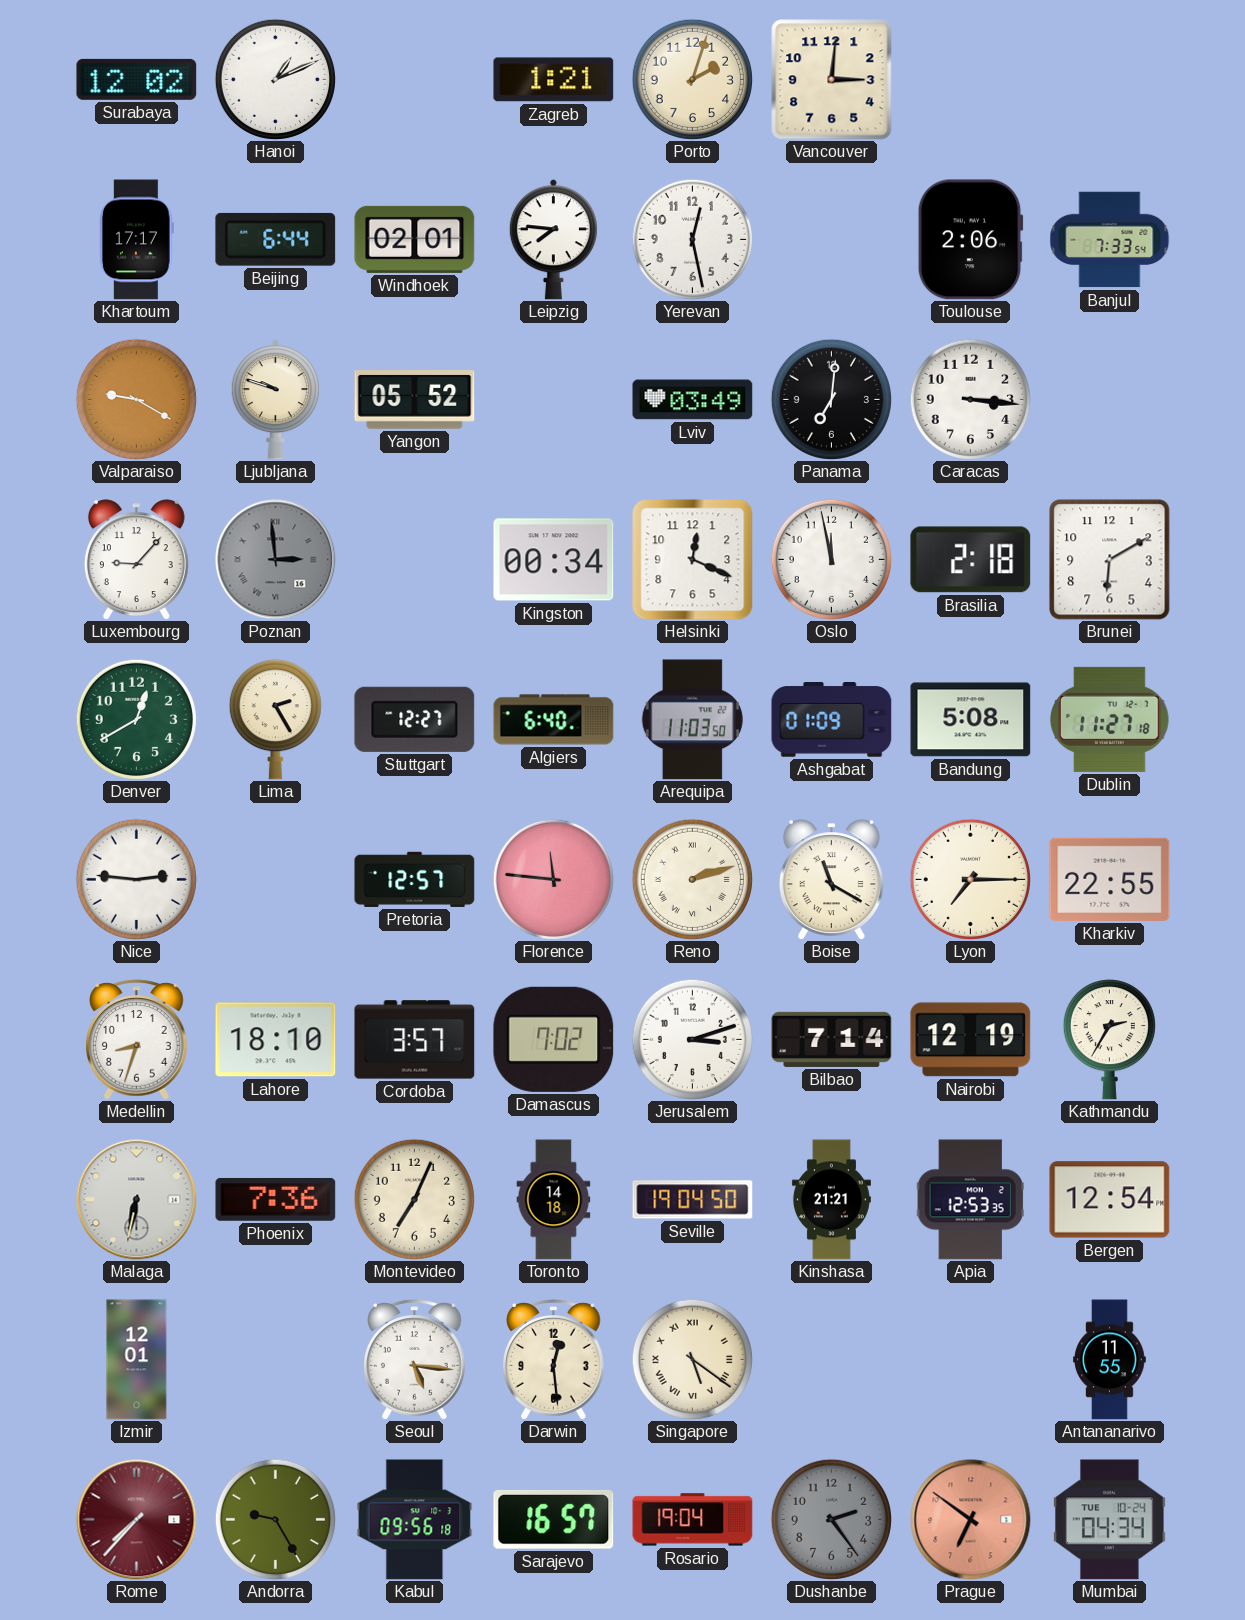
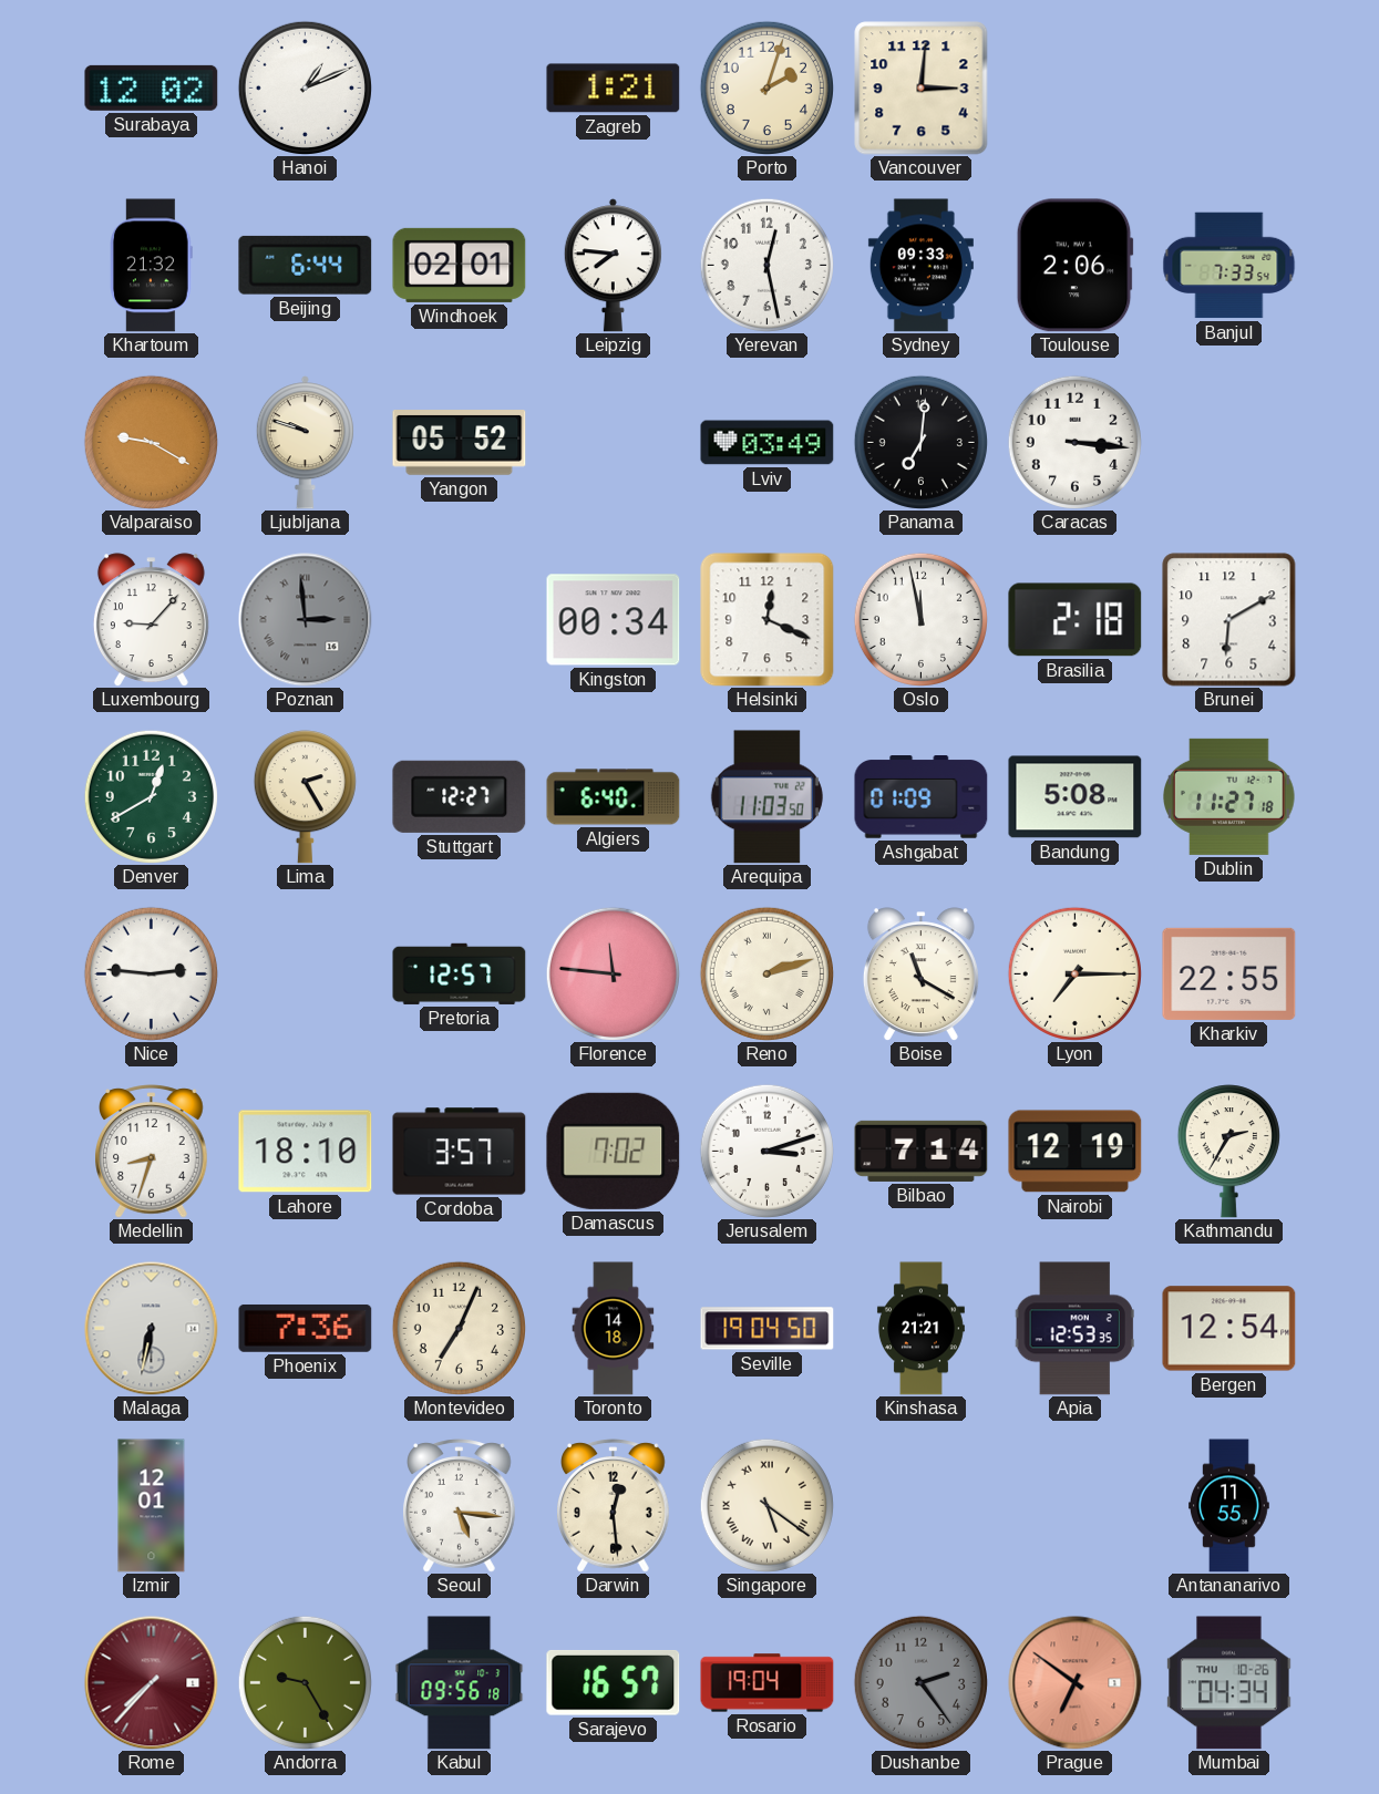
Khartoum: 17:17 -> 21:32 (152, 266)
Sydney: none -> 09:33 (920, 266)
Mumbai date: TUE 10-24 -> THU 10-26 (1229, 1683)
